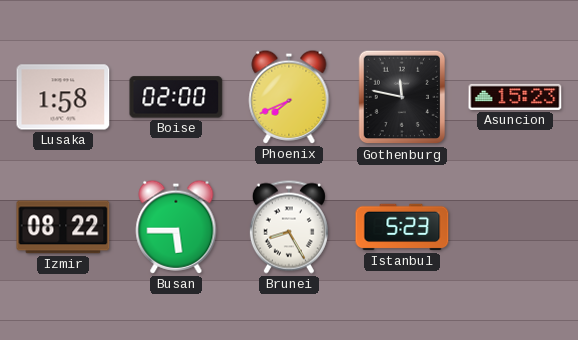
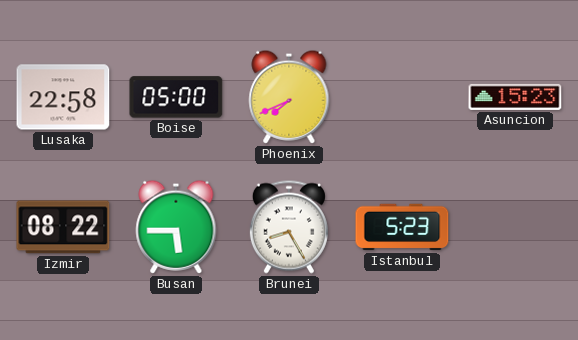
Lusaka: 1:58 -> 22:58 (63, 97)
Boise: 02:00 -> 05:00 (176, 97)
Gothenburg: 11:47 -> none (402, 97)
